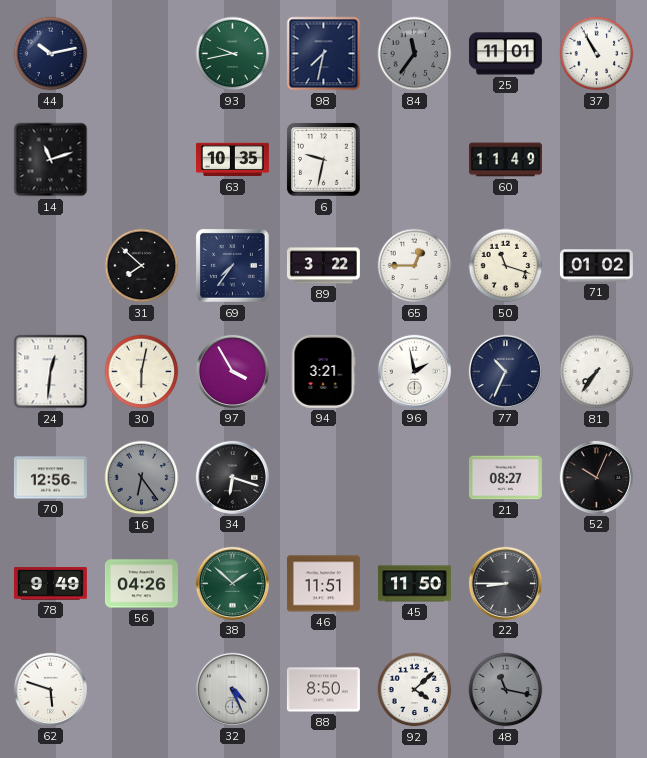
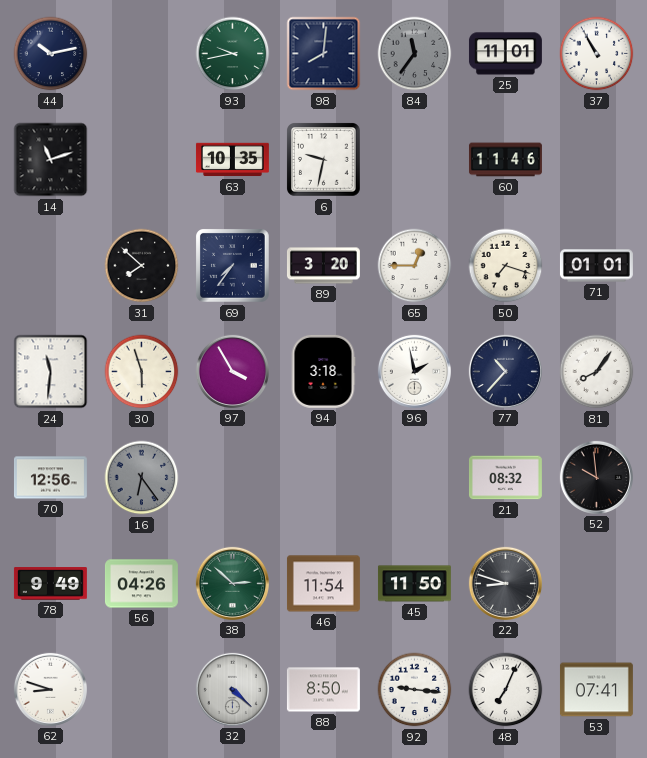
98: 7:32 -> 8:01 (324, 54)
60: 11:49 -> 11:46 (505, 160)
89: 3:22 -> 3:20 (323, 266)
50: 11:18 -> 7:18 (506, 266)
71: 01:02 -> 01:01 (596, 266)
24: 12:31 -> 11:31 (51, 372)
30: 6:02 -> 5:57 (142, 372)
94: 3:21 -> 3:18 (323, 371)
77: 10:34 -> 10:37 (505, 371)
81: 7:36 -> 8:06 (597, 372)
34: 6:18 -> none (232, 477)
21: 08:27 -> 08:32 (505, 478)
52: 10:04 -> 9:59 (596, 477)
38: 1:52 -> 2:52 (232, 583)
46: 11:51 -> 11:54 (323, 584)
22: 8:45 -> 8:48 (505, 583)
62: 5:48 -> 8:48 (50, 689)
32: 4:26 -> 4:22 (232, 689)
92: 4:08 -> 9:16 (415, 690)
48: 11:17 -> 7:04 (506, 690)
48 dial: grey -> white (506, 690)
53: none -> 07:41 (596, 690)
